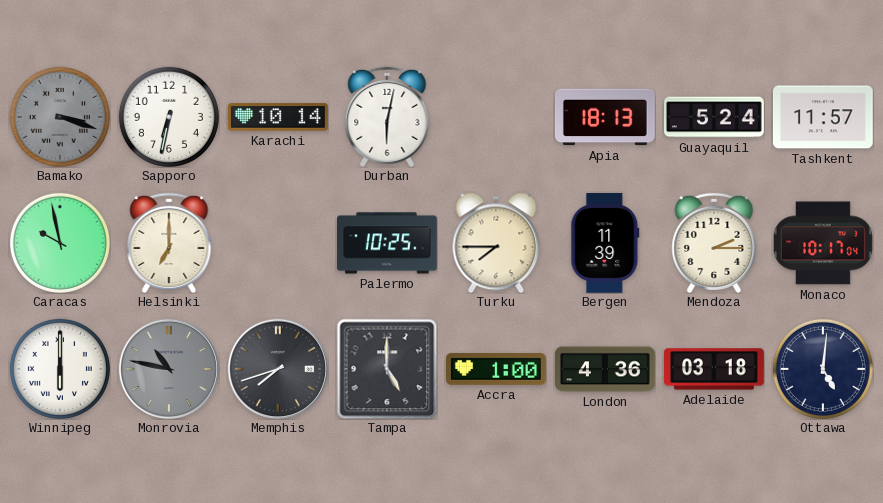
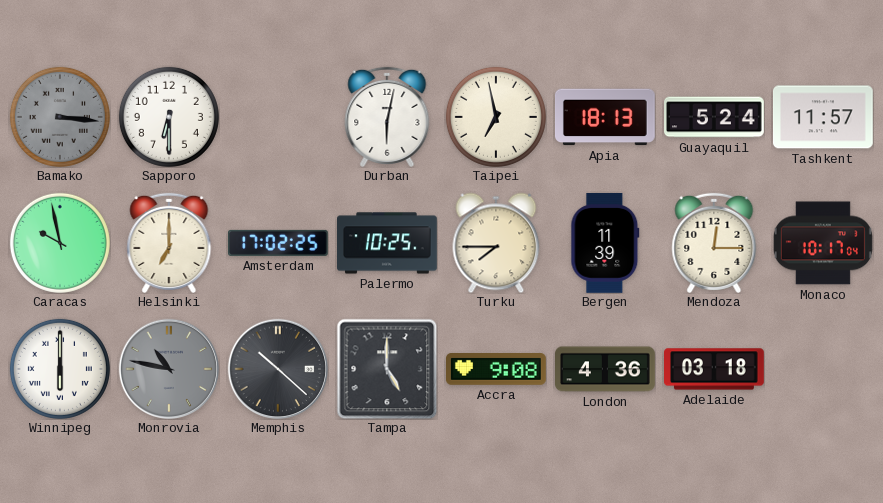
Bamako: 3:18 -> 3:16 (60, 117)
Sapporo: 6:32 -> 6:30 (169, 117)
Karachi: 10:14 -> none (279, 117)
Taipei: none -> 6:58 (496, 117)
Amsterdam: none -> 17:02 (279, 243)
Mendoza: 2:15 -> 12:15 (714, 243)
Memphis: 7:42 -> 10:22 (278, 369)
Accra: 1:00 -> 9:08 (497, 369)
Ottawa: 5:01 -> none (823, 369)
